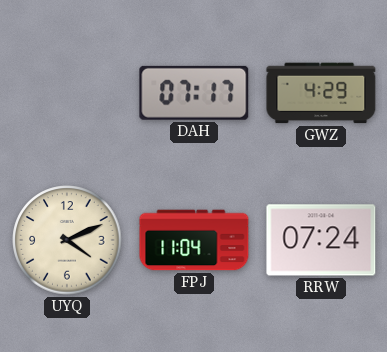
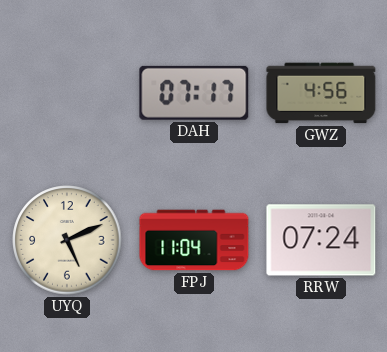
GWZ: 4:29 -> 4:56 (321, 93)
UYQ: 4:11 -> 5:11 (67, 240)
